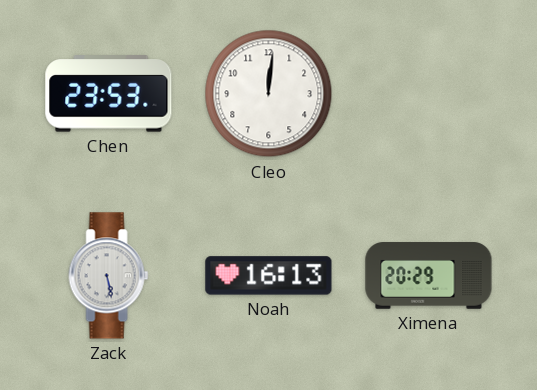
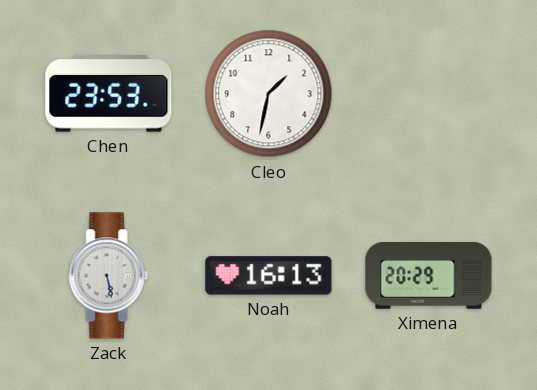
Cleo: 12:01 -> 1:32 (269, 94)
